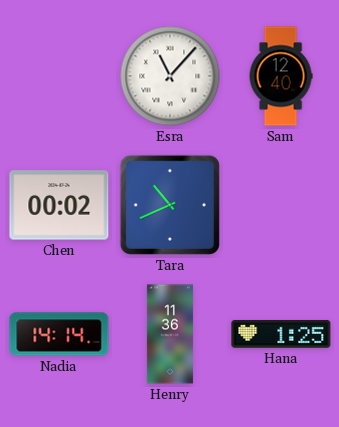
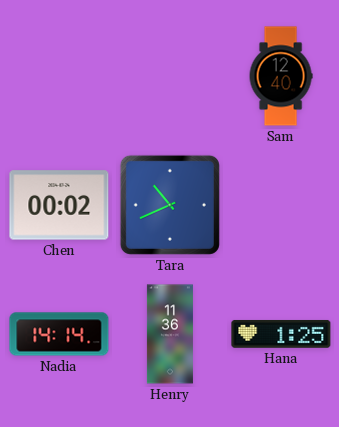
Esra: 11:07 -> none (170, 76)
